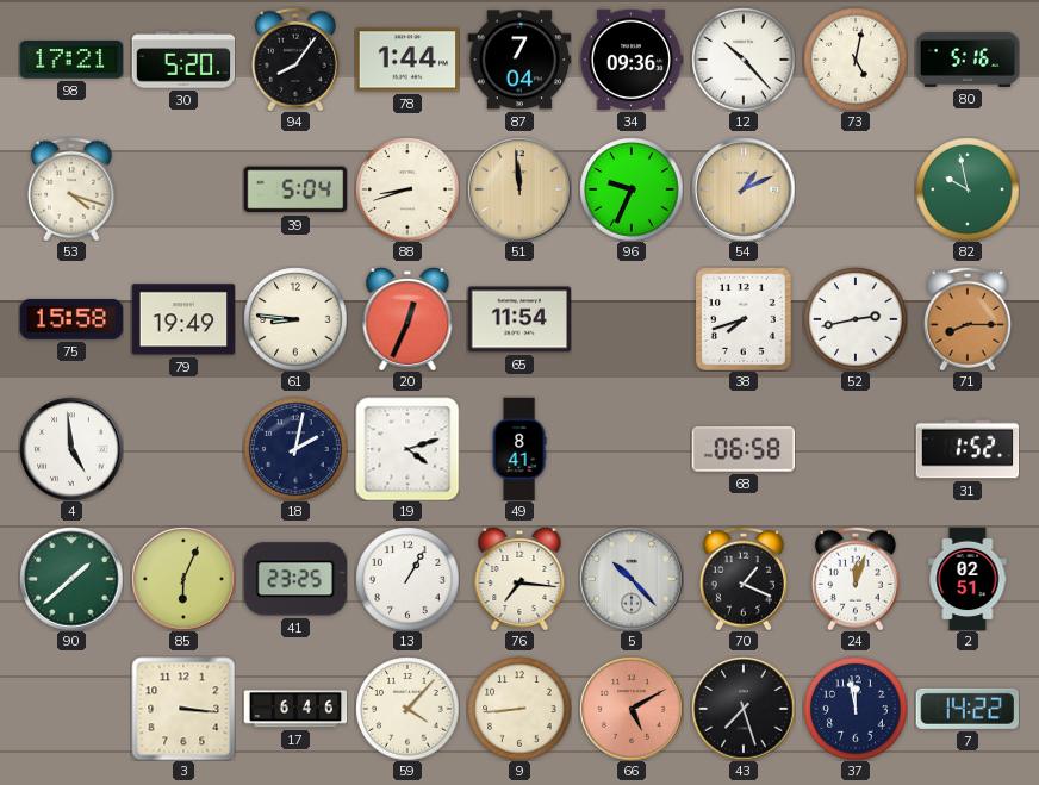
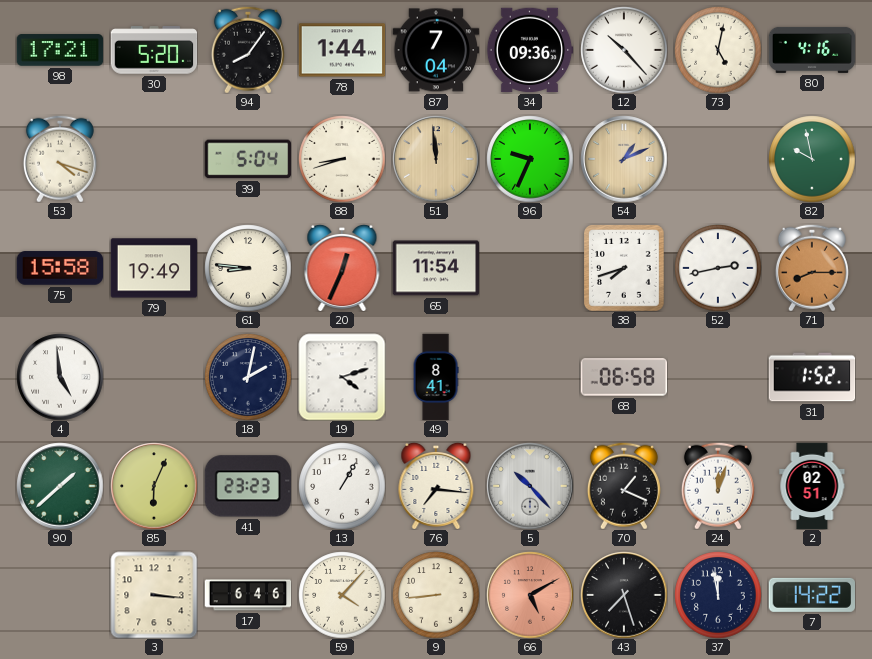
80: 5:16 -> 4:16 (812, 50)
41: 23:25 -> 23:23 (247, 486)
